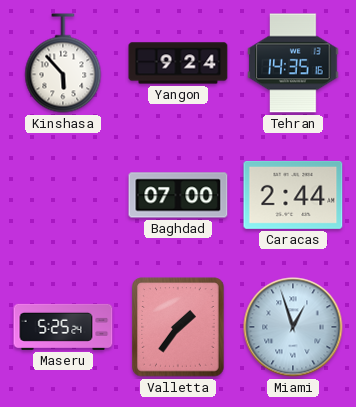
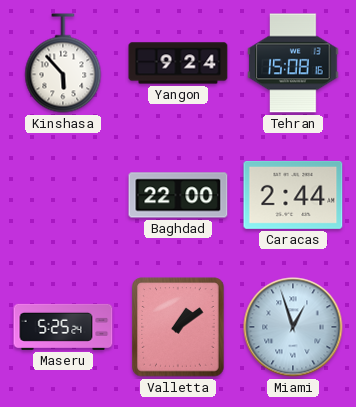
Tehran: 14:35 -> 15:08 (293, 63)
Baghdad: 07:00 -> 22:00 (178, 195)
Valletta: 1:36 -> 1:09 (178, 327)
